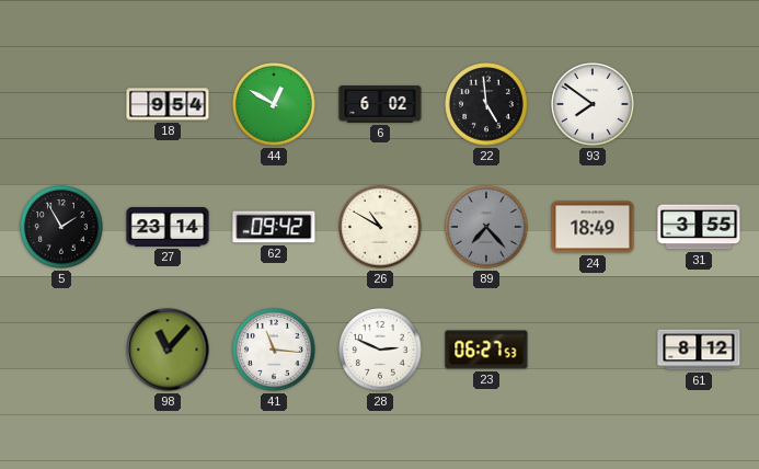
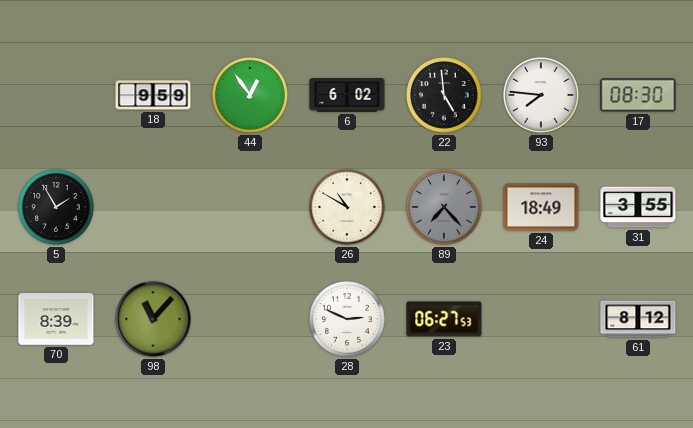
18: 9:54 -> 9:59 (153, 95)
44: 12:50 -> 12:54 (250, 95)
93: 7:51 -> 7:46 (541, 95)
17: none -> 08:30 (638, 95)
27: 23:14 -> none (168, 228)
62: 09:42 -> none (274, 227)
70: none -> 8:39 (56, 319)
41: 11:16 -> none (274, 350)
